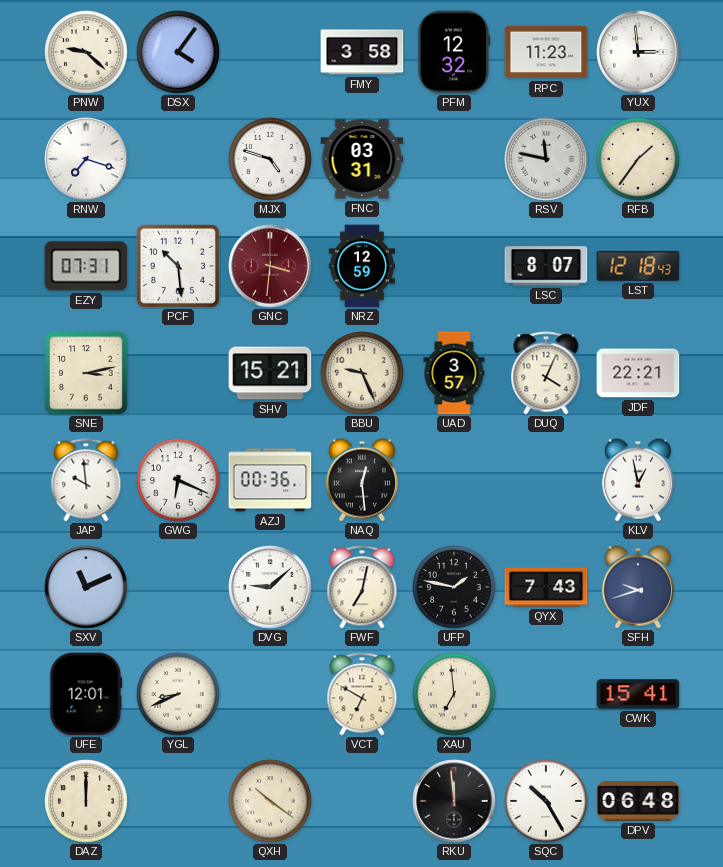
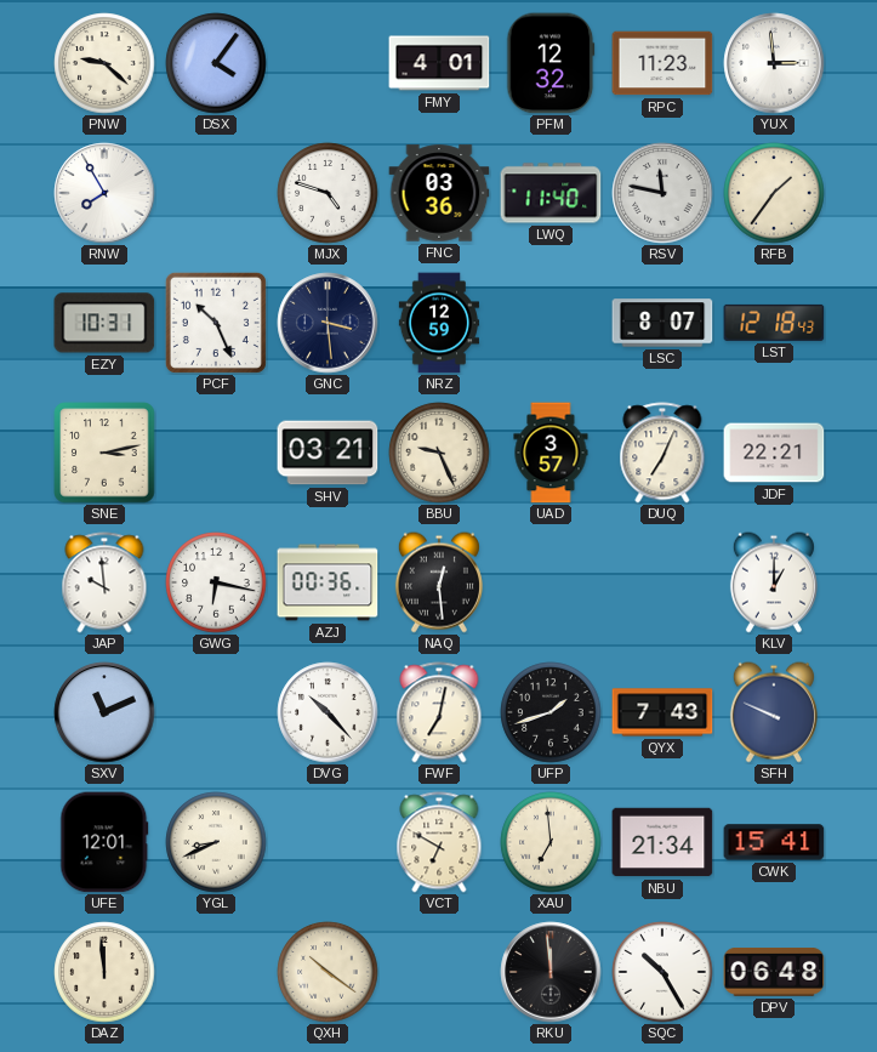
FMY: 3:58 -> 4:01 (439, 63)
RNW: 7:18 -> 7:55 (104, 193)
FNC: 03:31 -> 03:36 (439, 193)
LWQ: none -> 11:40 (551, 193)
EZY: 07:31 -> 10:31 (104, 323)
PCF: 10:29 -> 10:26 (216, 323)
GNC: 3:31 -> 3:29 (328, 323)
GNC dial: burgundy -> navy (328, 323)
SHV: 15:21 -> 03:21 (328, 453)
DUQ: 4:04 -> 7:04 (662, 453)
GWG: 6:19 -> 6:17 (216, 582)
KLV: 12:58 -> 1:00 (774, 582)
DVG: 9:08 -> 10:23 (328, 712)
UFP: 1:47 -> 1:42 (551, 712)
SFH: 9:42 -> 9:49 (774, 712)
NBU: none -> 21:34 (662, 842)
DAZ: 12:00 -> 11:59 (104, 972)
